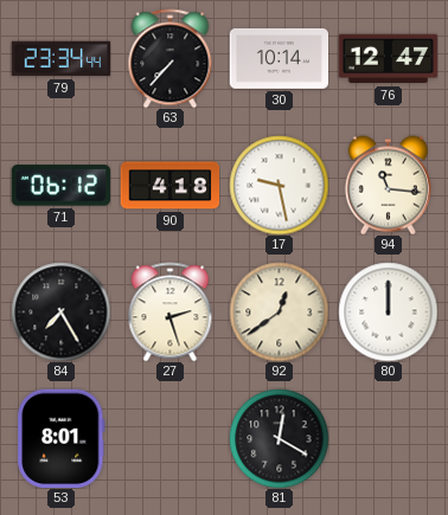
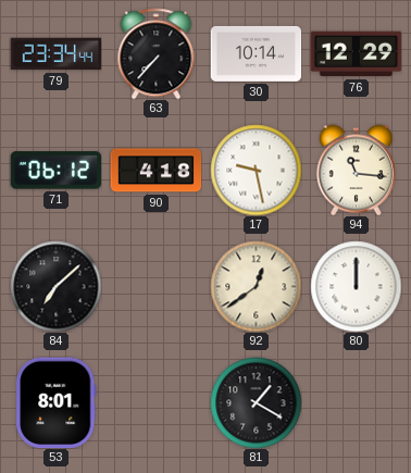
76: 12:47 -> 12:29 (356, 54)
84: 7:25 -> 7:08 (55, 286)
27: 2:27 -> none (171, 311)
81: 12:20 -> 1:20 (256, 402)
